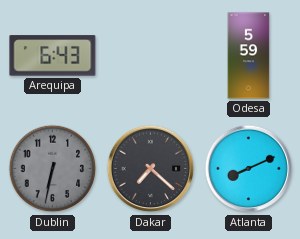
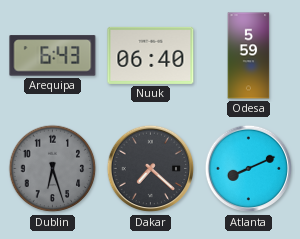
Nuuk: none -> 06:40 (151, 55)
Dublin: 6:32 -> 6:27 (53, 169)
